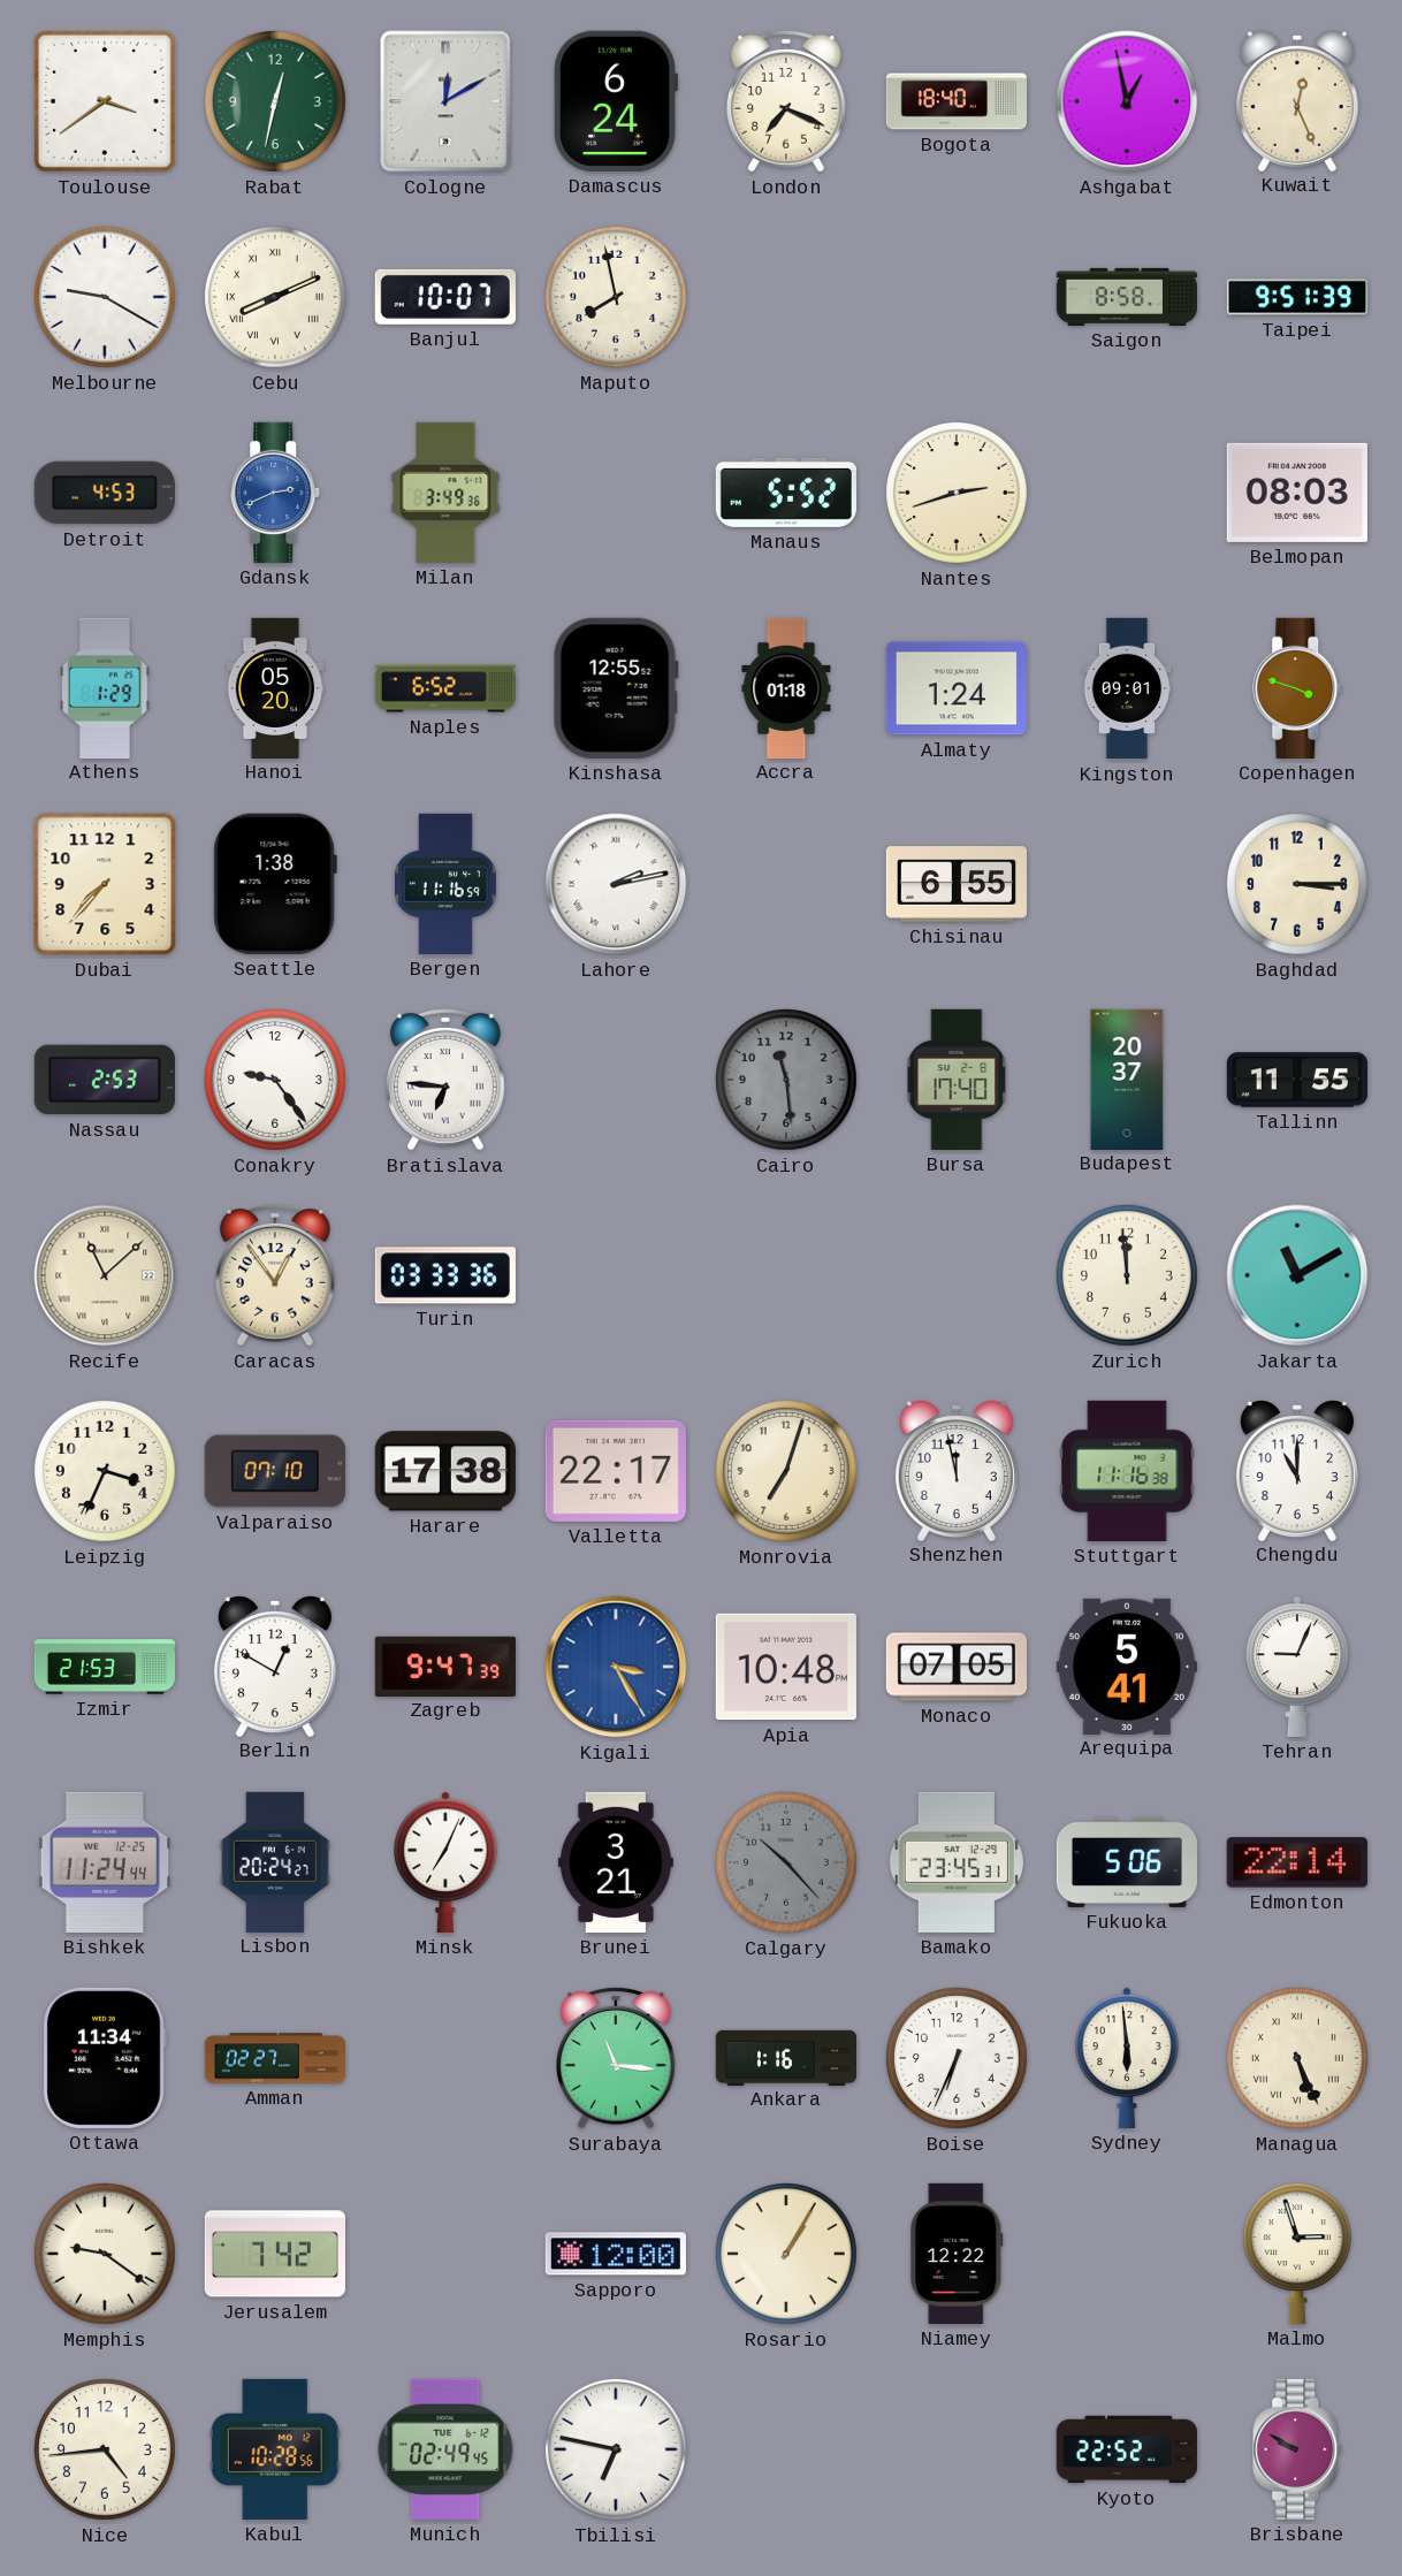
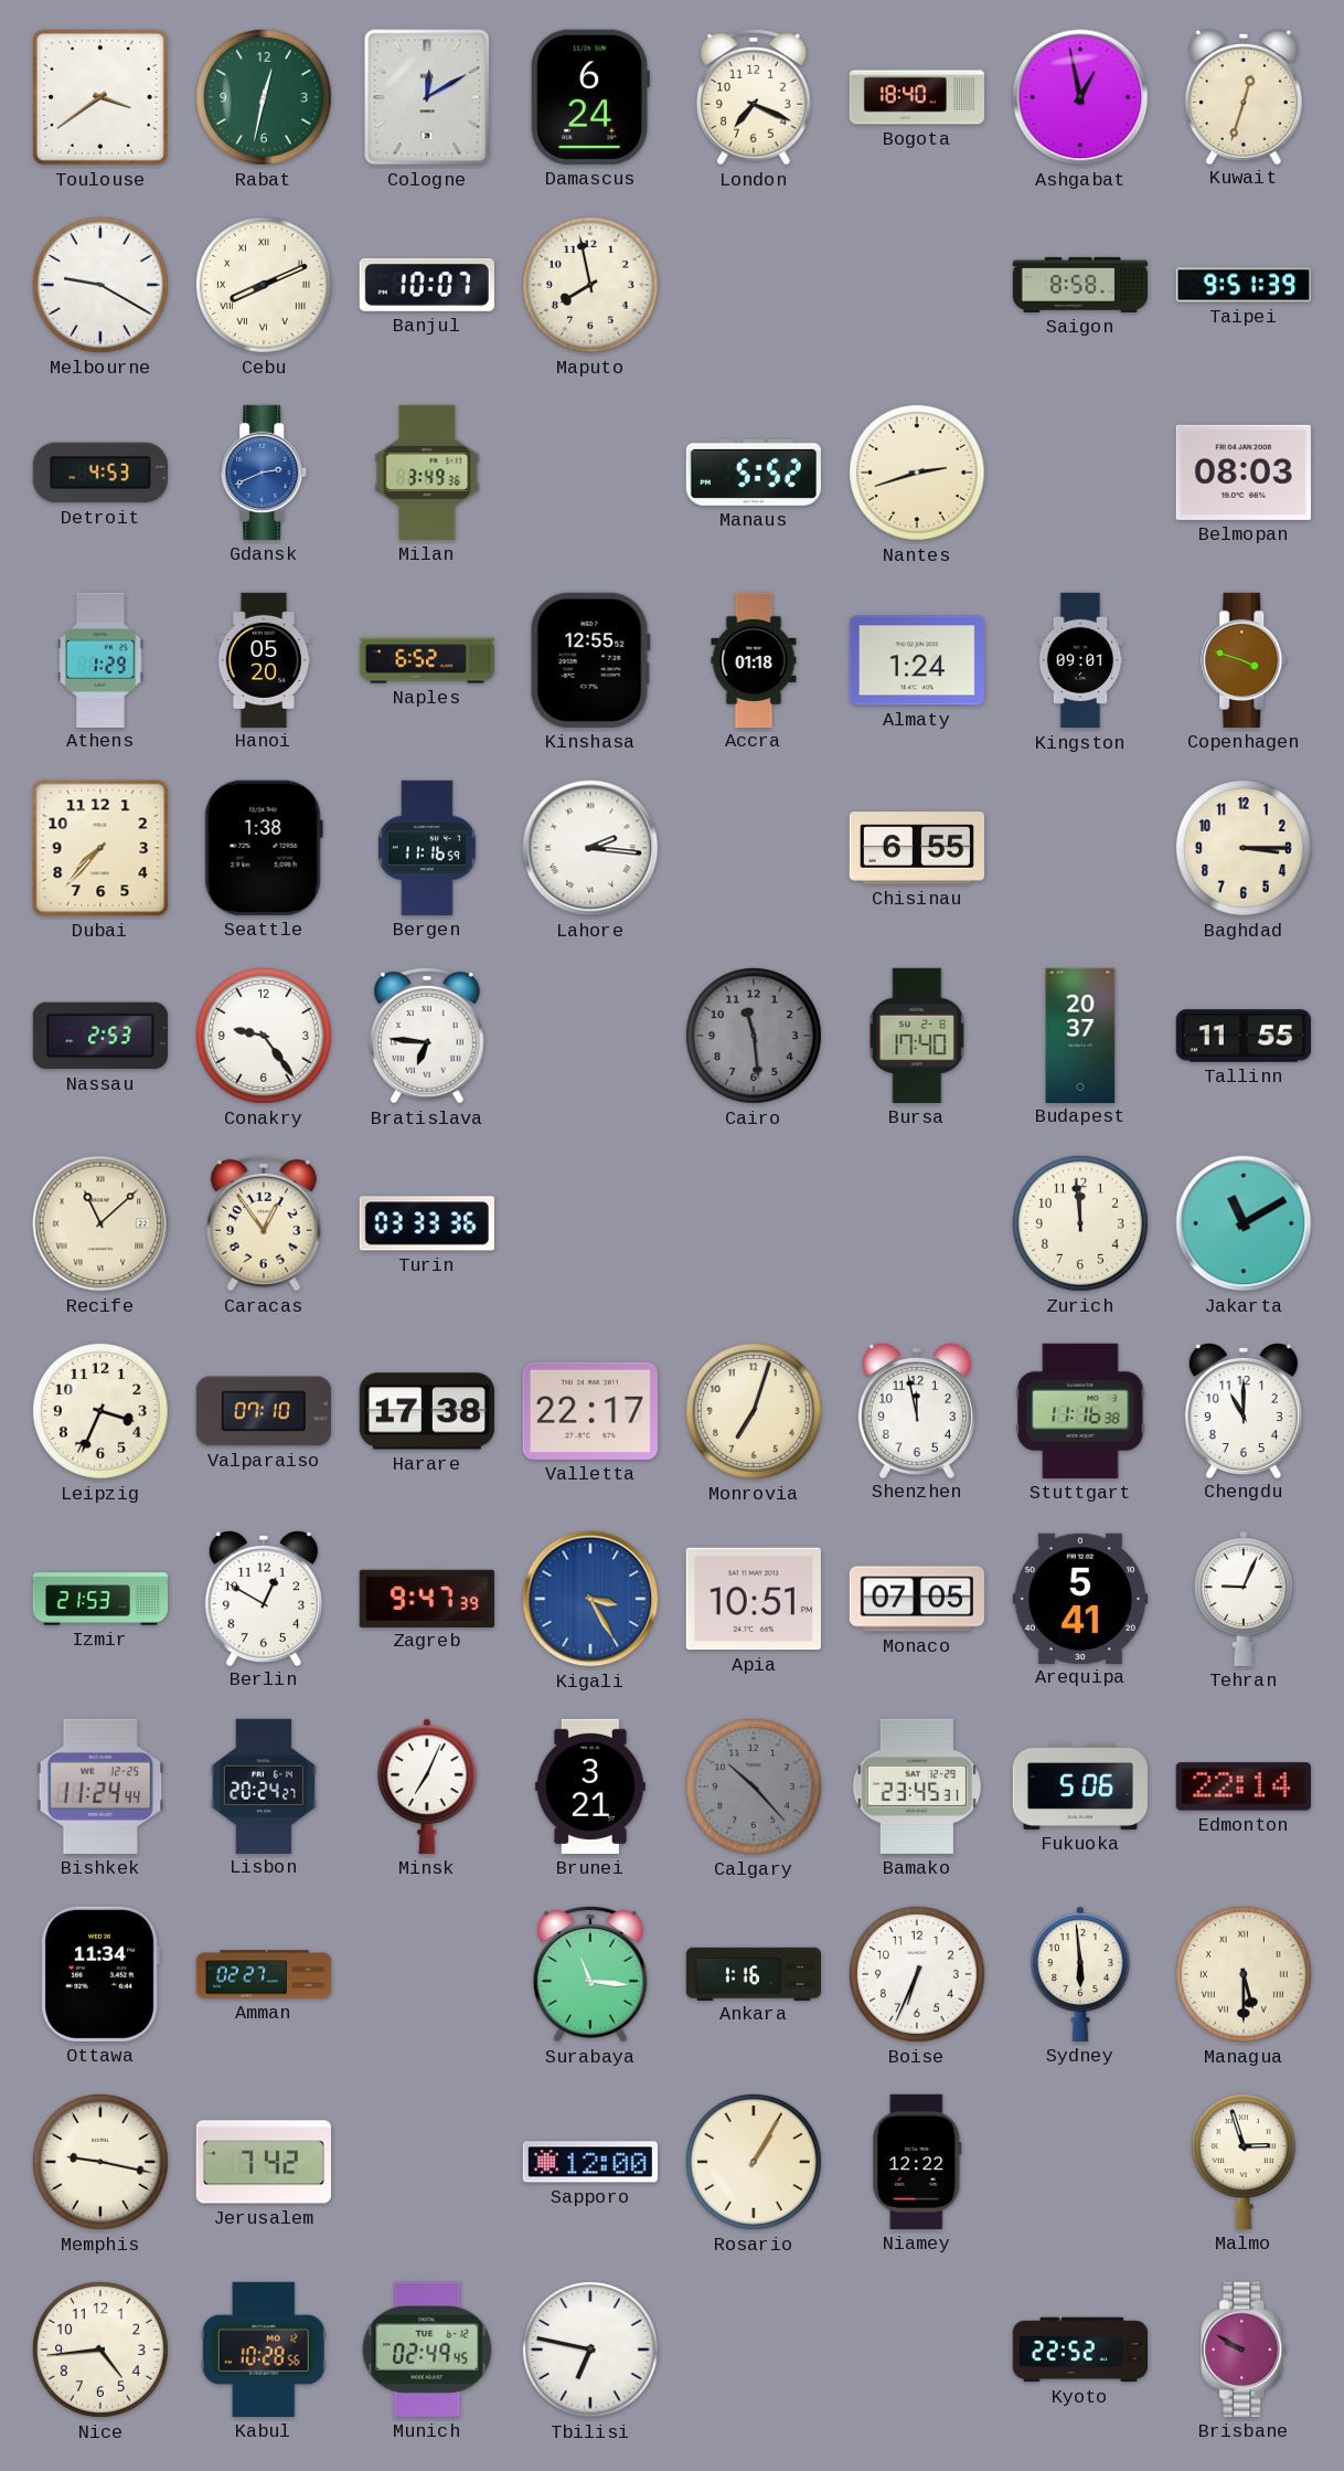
Kuwait: 12:26 -> 12:33 (1244, 97)
Lahore: 2:13 -> 2:16 (590, 848)
Apia: 10:48 -> 10:51 (754, 1599)
Managua: 5:26 -> 5:30 (1244, 1974)
Memphis: 9:21 -> 9:17 (100, 2162)
